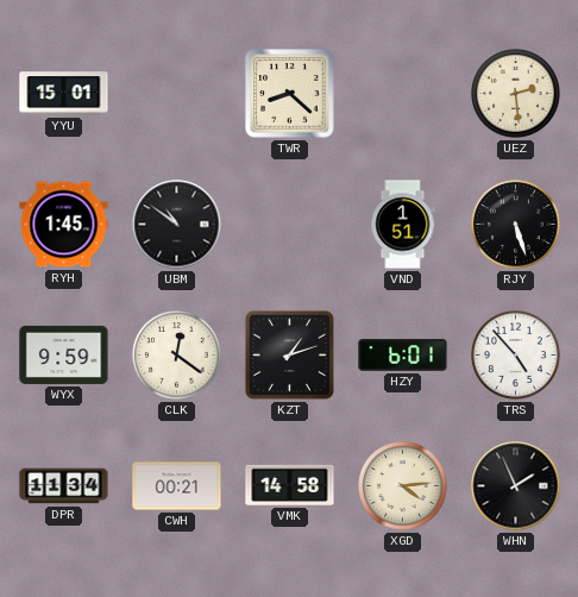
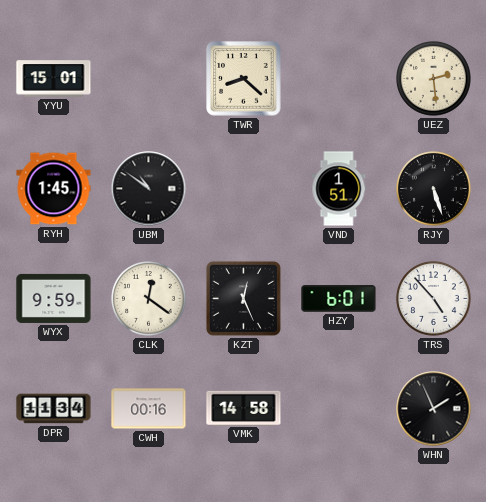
KZT: 1:12 -> 12:26 (243, 298)
CWH: 00:21 -> 00:16 (149, 409)
XGD: 4:14 -> none (403, 486)
